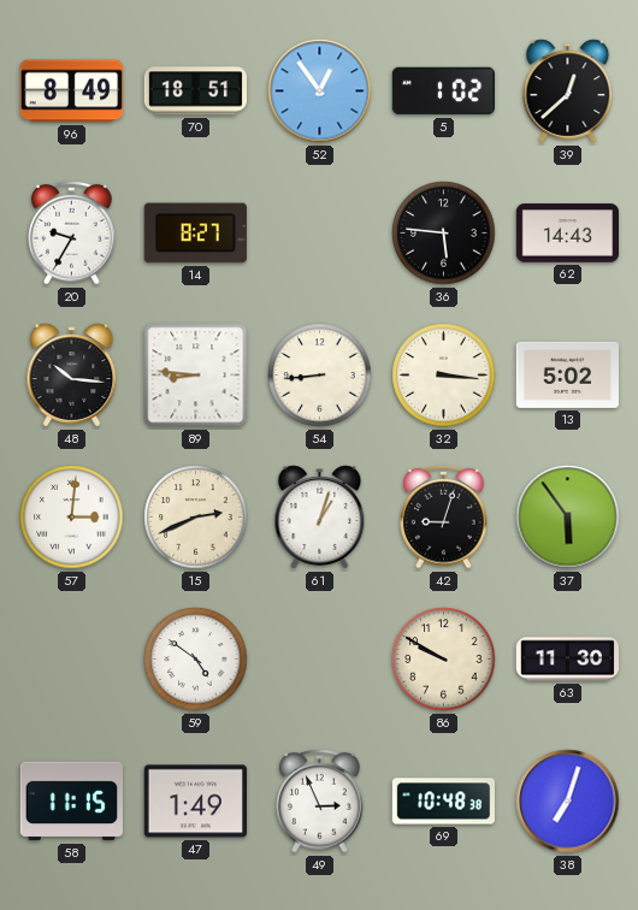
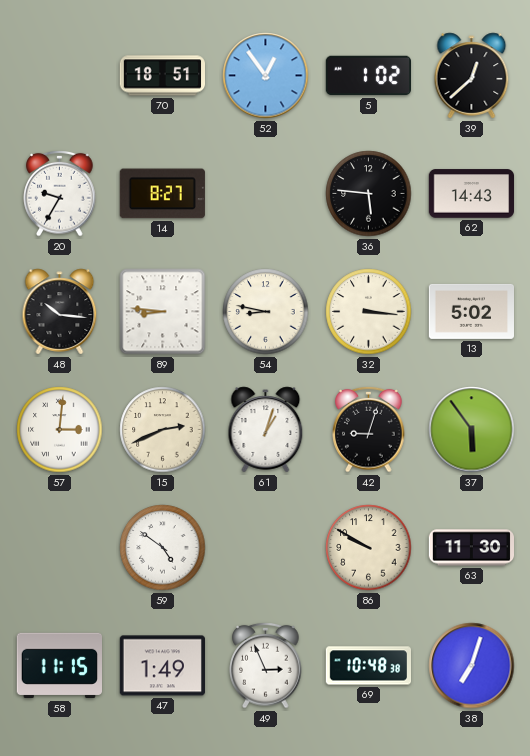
96: 8:49 -> none (72, 91)
54: 8:44 -> 8:47 (266, 312)
